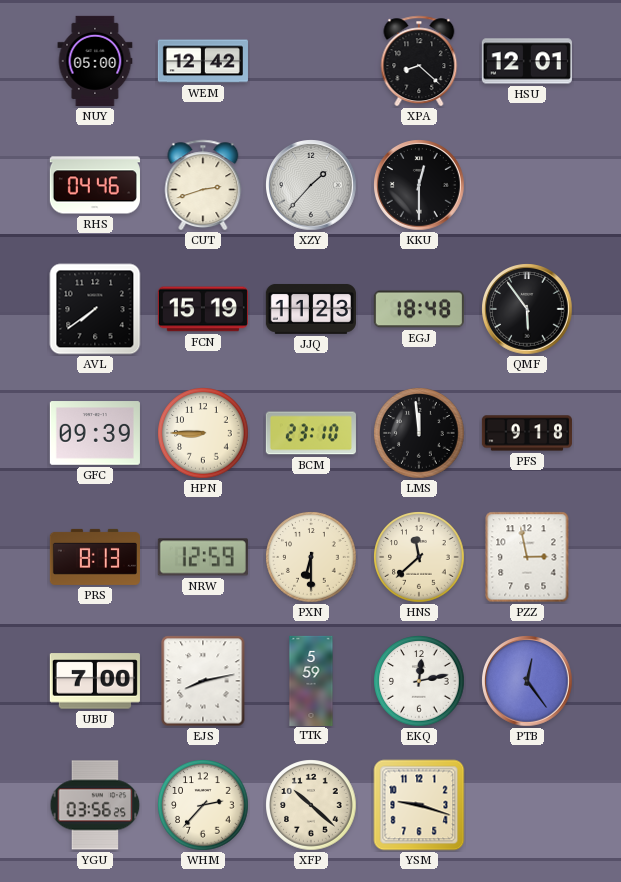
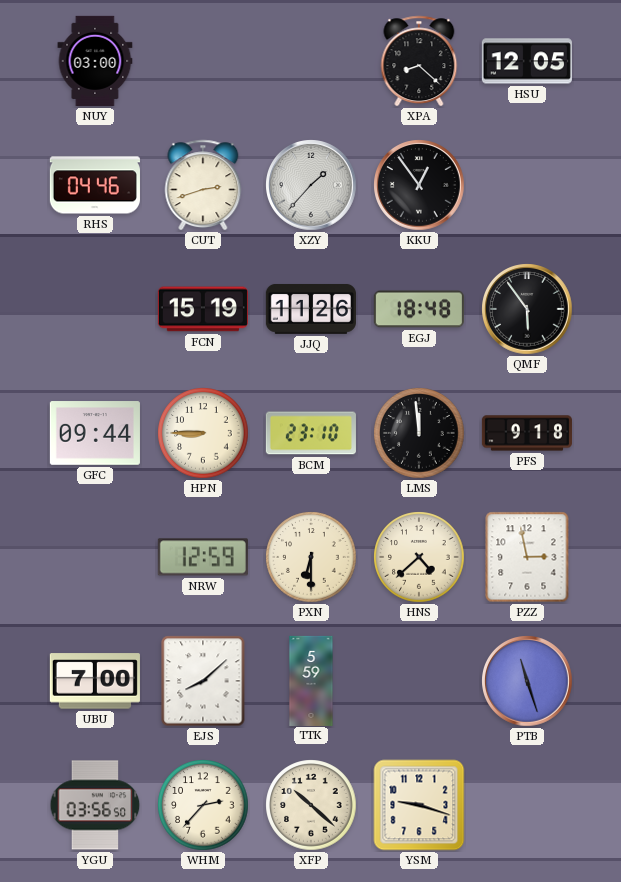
NUY: 05:00 -> 03:00 (95, 61)
WEM: 12:42 -> none (203, 61)
HSU: 12:01 -> 12:05 (527, 61)
KKU: 12:30 -> 12:54 (419, 185)
AVL: 7:39 -> none (95, 309)
JJQ: 11:23 -> 11:26 (311, 309)
GFC: 09:39 -> 09:44 (95, 433)
PRS: 8:13 -> none (95, 557)
HNS: 11:38 -> 4:38 (419, 557)
EJS: 8:13 -> 8:08 (203, 681)
EKQ: 12:13 -> none (419, 681)
PTB: 12:24 -> 11:27 (527, 681)
YGU: 03:56:25 -> 03:56:50 (95, 805)
